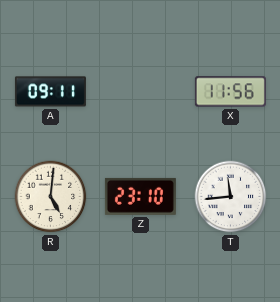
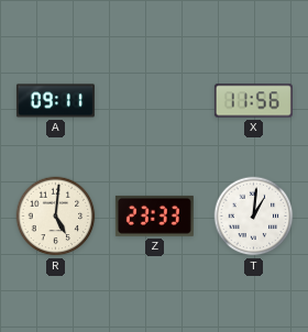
Z: 23:10 -> 23:33 (154, 215)
T: 11:44 -> 1:01 (254, 217)
